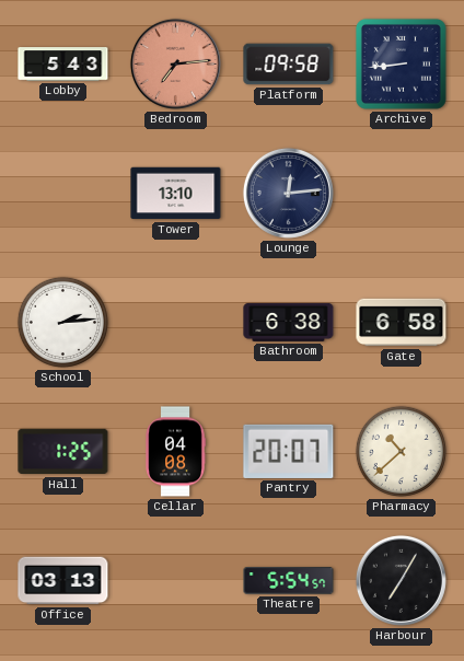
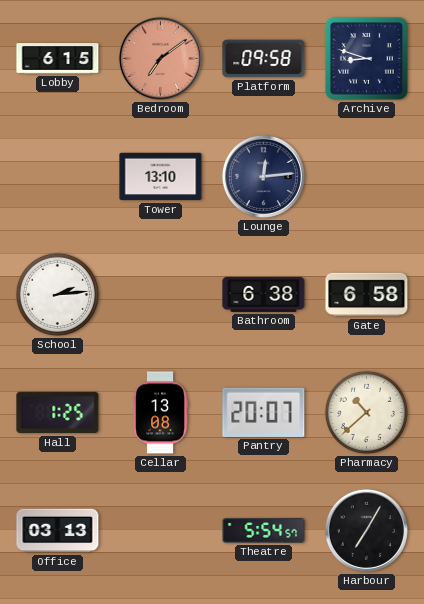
Lobby: 5:43 -> 6:15 (58, 59)
Bedroom: 7:14 -> 7:09 (160, 58)
Archive: 8:44 -> 8:48 (366, 58)
Cellar: 04:08 -> 13:08 (160, 413)
